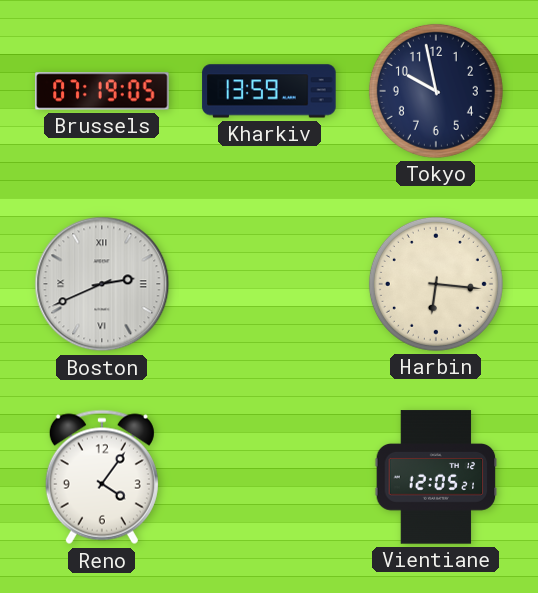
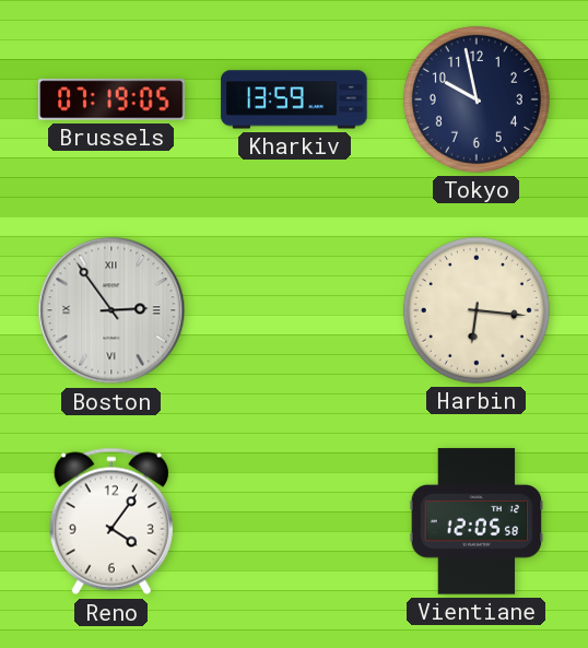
Boston: 2:41 -> 2:54 (111, 310)
Vientiane: 12:05:21 -> 12:05:58 (477, 521)
